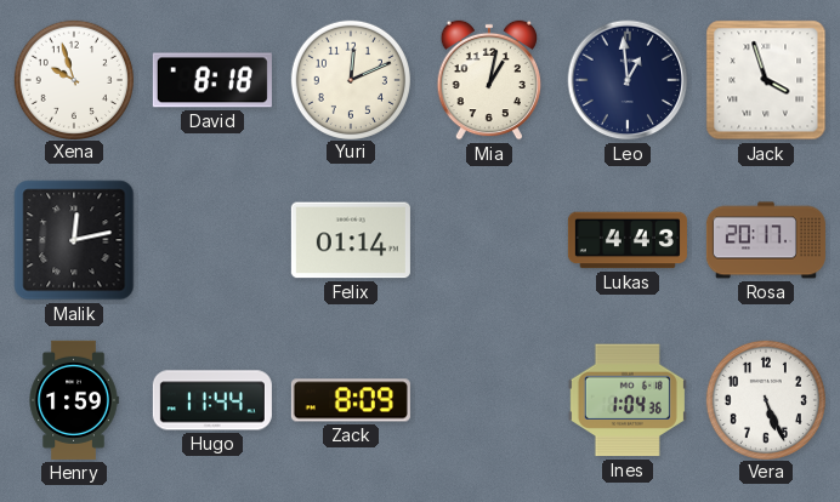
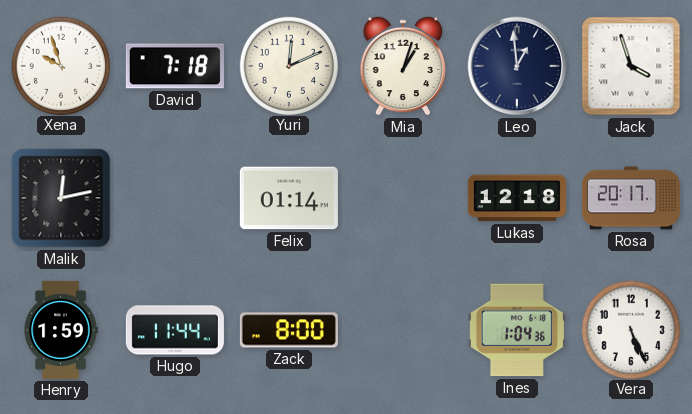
David: 8:18 -> 7:18 (175, 66)
Mia: 1:02 -> 1:03 (403, 66)
Lukas: 4:43 -> 12:18 (517, 198)
Zack: 8:09 -> 8:00 (289, 330)
